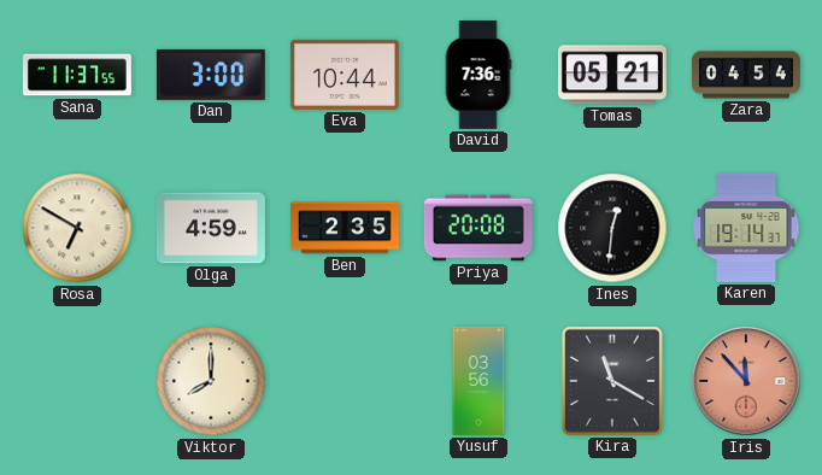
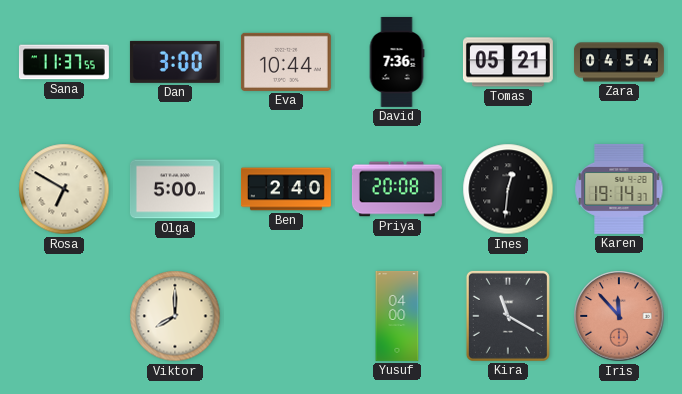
Olga: 4:59 -> 5:00 (175, 189)
Ben: 2:35 -> 2:40 (286, 189)
Yusuf: 03:56 -> 04:00 (397, 316)
